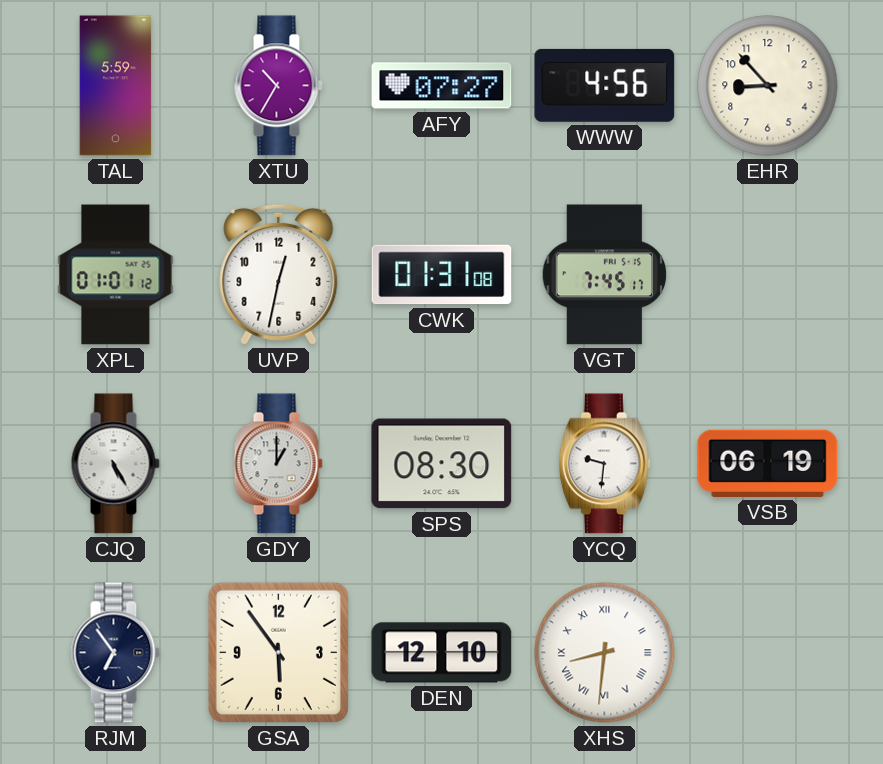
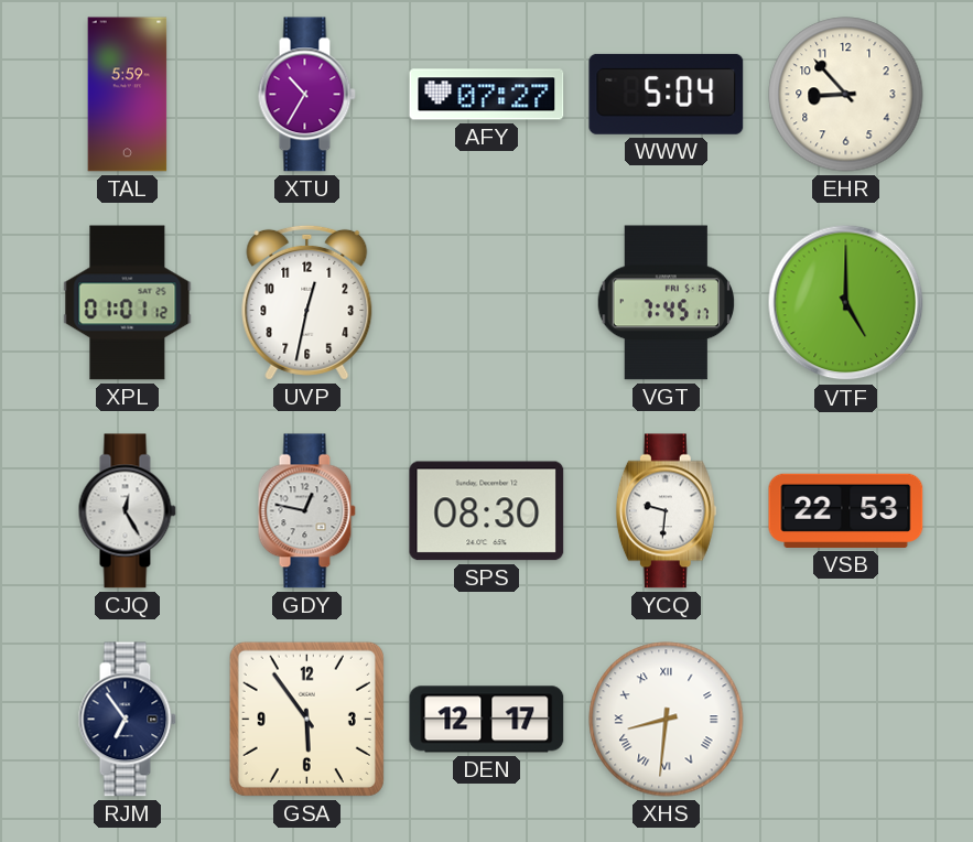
WWW: 4:56 -> 5:04 (667, 94)
CWK: 01:31 -> none (442, 275)
VTF: none -> 5:00 (846, 303)
CJQ: 5:25 -> 12:25 (127, 511)
GDY: 1:00 -> 12:47 (306, 511)
VSB: 06:19 -> 22:53 (846, 510)
DEN: 12:10 -> 12:17 (487, 720)
